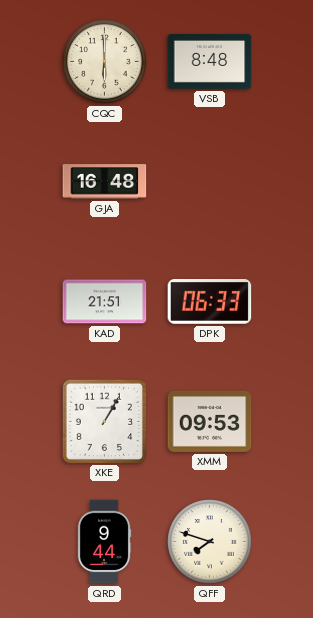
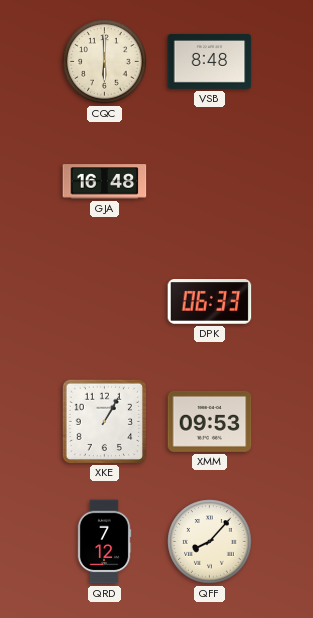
KAD: 21:51 -> none (105, 302)
QRD: 9:44 -> 7:12 (104, 542)
QFF: 7:48 -> 8:07 (210, 542)
